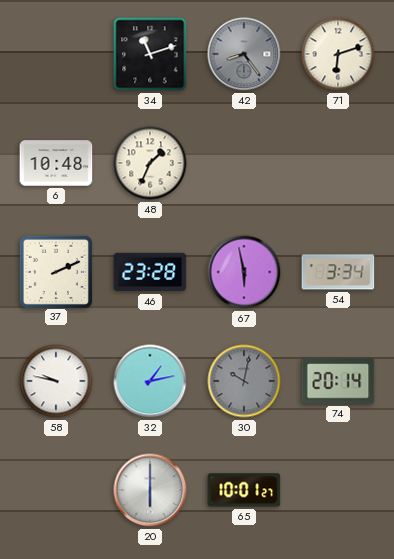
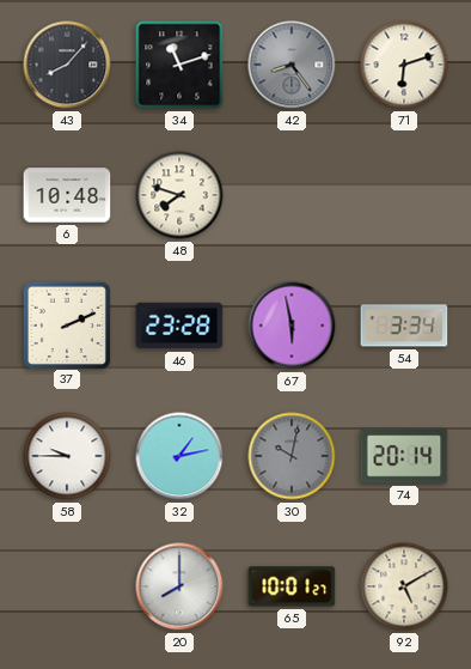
43: none -> 8:07 (67, 65)
48: 1:34 -> 7:48 (179, 195)
58: 9:47 -> 9:45 (67, 456)
20: 6:00 -> 8:00 (179, 586)
92: none -> 5:10 (404, 586)
